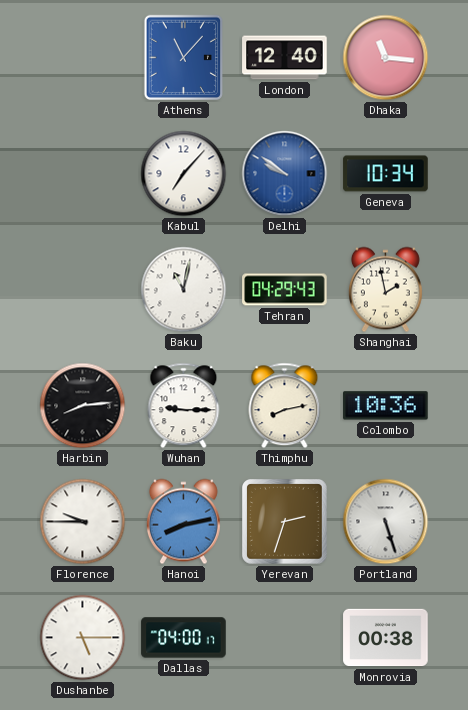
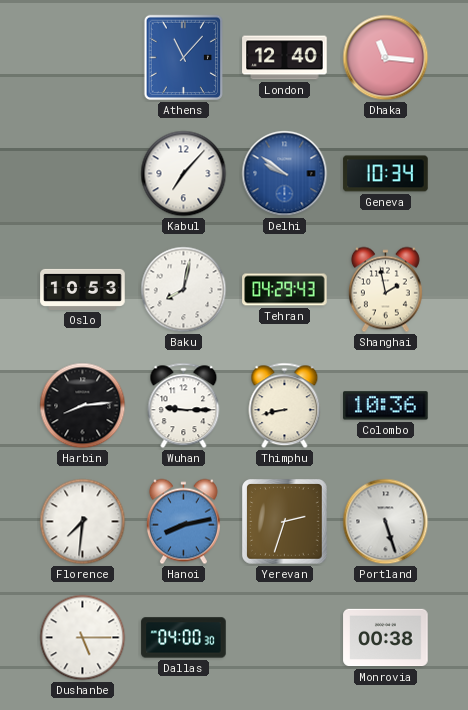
Oslo: none -> 10:53 (83, 289)
Baku: 11:02 -> 8:02 (184, 290)
Thimphu: 8:13 -> 8:43 (285, 406)
Florence: 9:45 -> 7:31 (83, 522)
Dallas: 04:00:17 -> 04:00:30 (184, 638)
